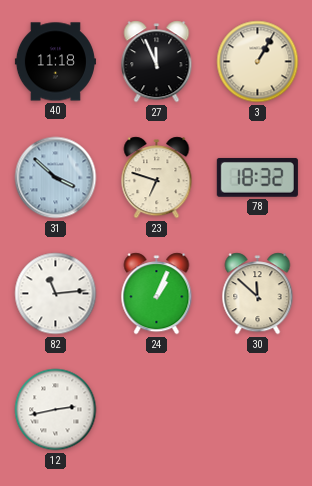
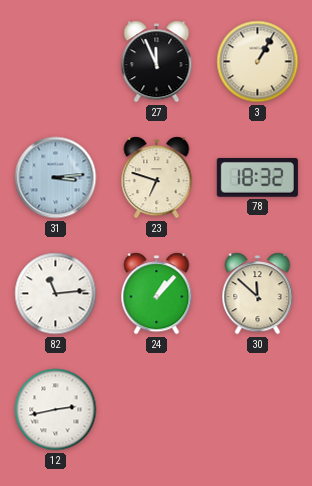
40: 11:18 -> none (55, 62)
31: 3:52 -> 3:14 (56, 178)
24: 1:04 -> 1:07 (157, 294)
